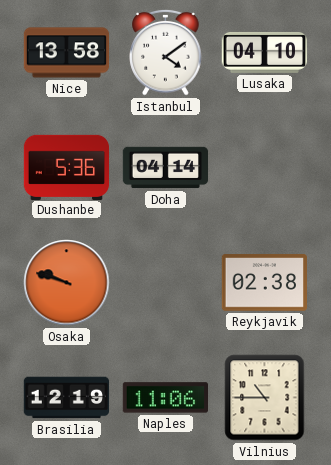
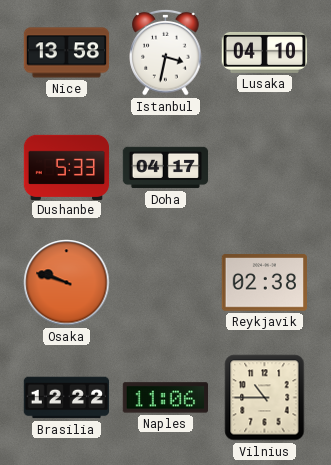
Istanbul: 4:09 -> 3:32 (166, 52)
Dushanbe: 5:36 -> 5:33 (67, 167)
Doha: 04:14 -> 04:17 (166, 168)
Brasilia: 12:19 -> 12:22 (67, 398)
